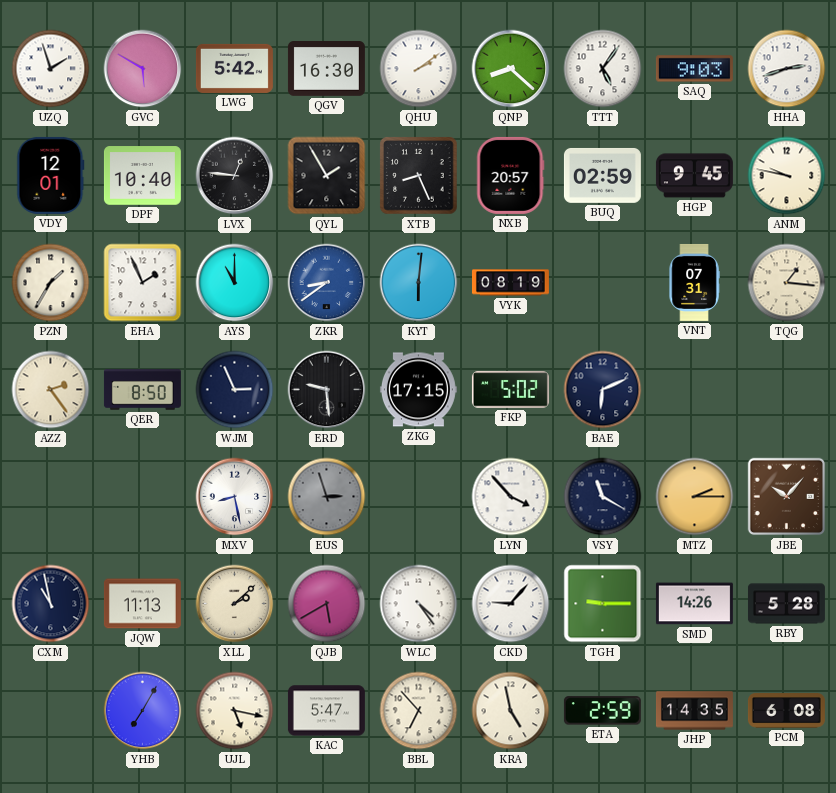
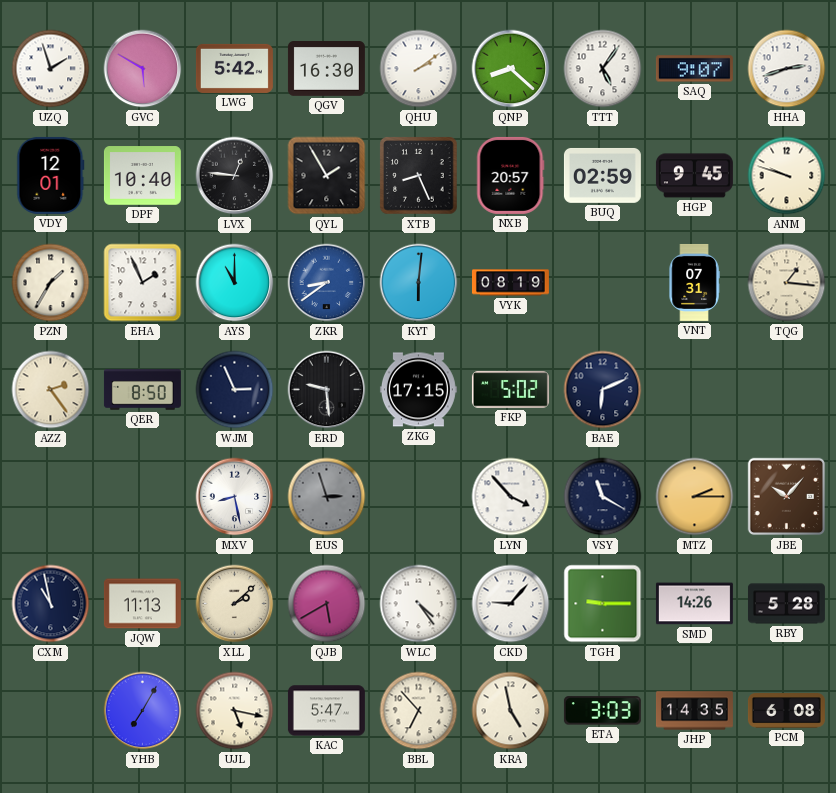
SAQ: 9:03 -> 9:07 (694, 69)
ANM: 9:47 -> 9:48 (787, 176)
ETA: 2:59 -> 3:03 (602, 711)
